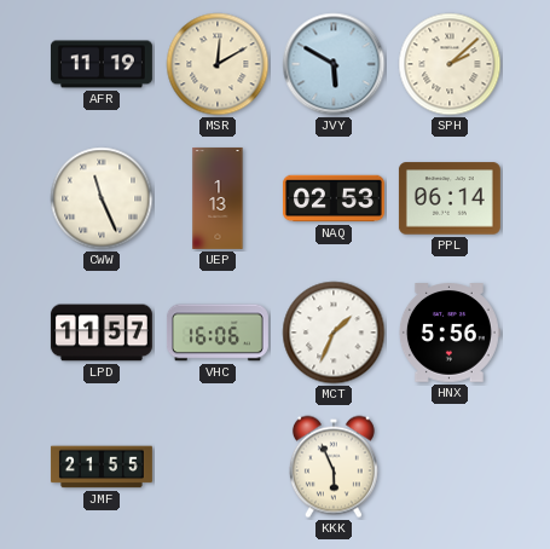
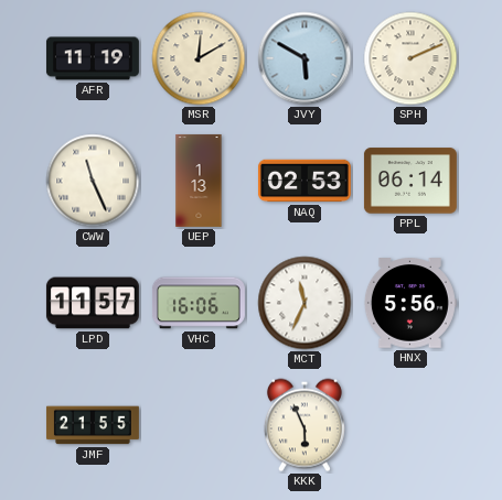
SPH: 2:08 -> 2:11 (410, 58)
MCT: 1:34 -> 11:34 (305, 303)
